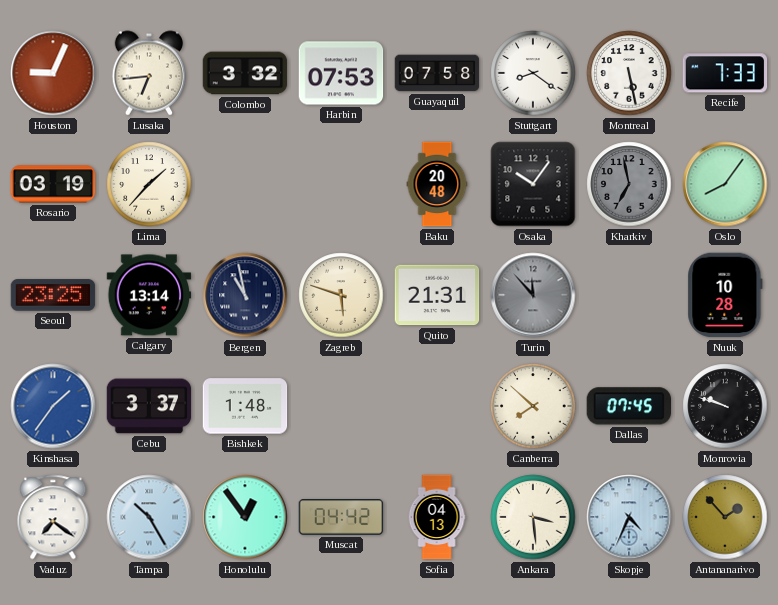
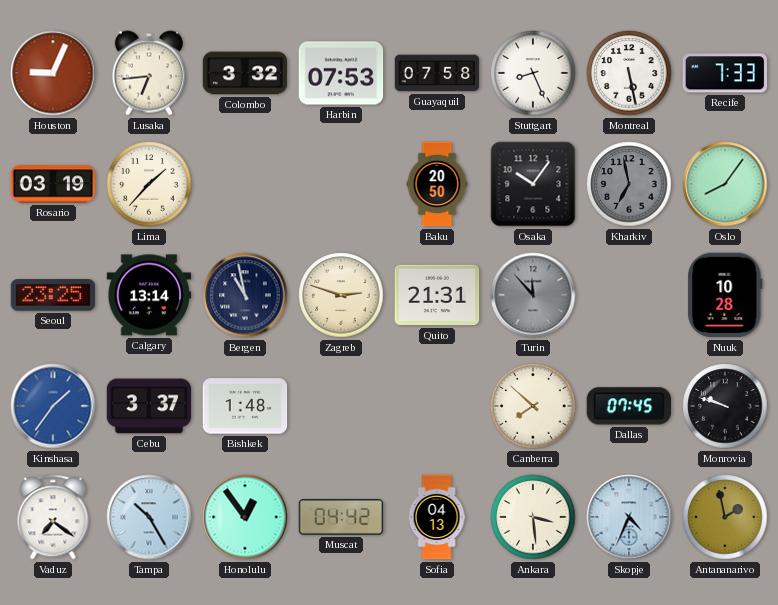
Stuttgart: 8:21 -> 8:26 (533, 73)
Baku: 20:48 -> 20:50 (437, 184)
Zagreb: 5:48 -> 2:48 (341, 295)
Antananarivo: 1:53 -> 1:58 (725, 517)
